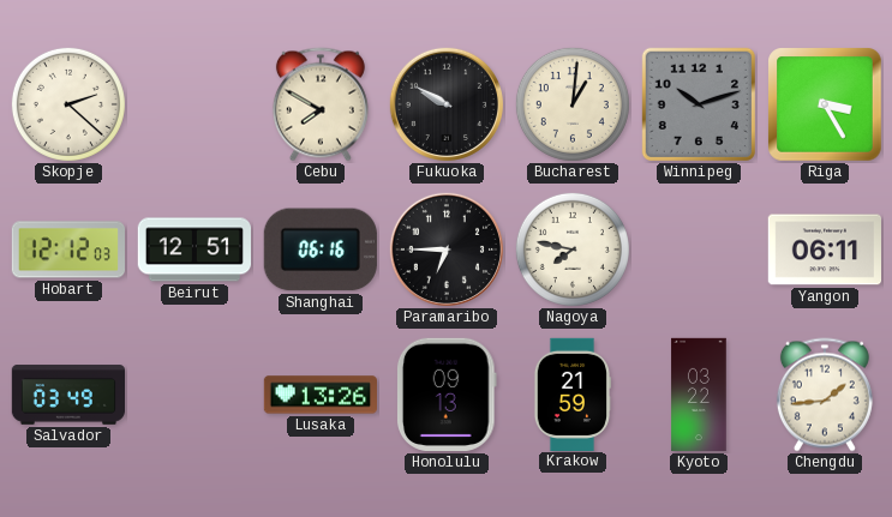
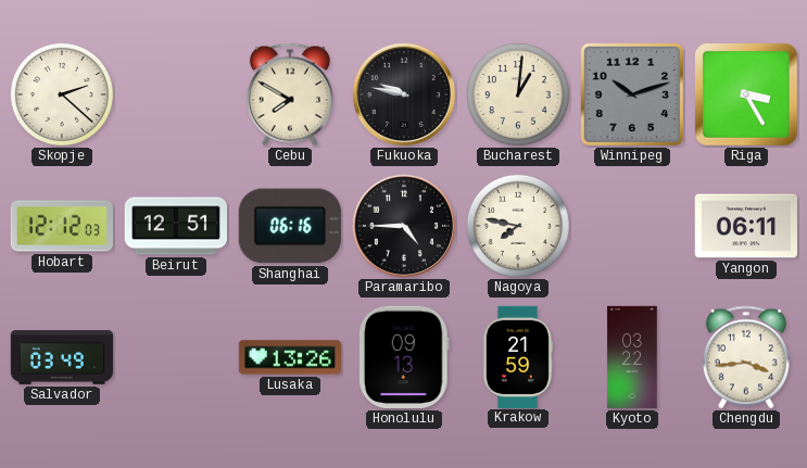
Fukuoka: 9:50 -> 9:47 (404, 94)
Paramaribo: 6:45 -> 4:45 (404, 226)
Chengdu: 1:44 -> 3:44 (746, 357)
